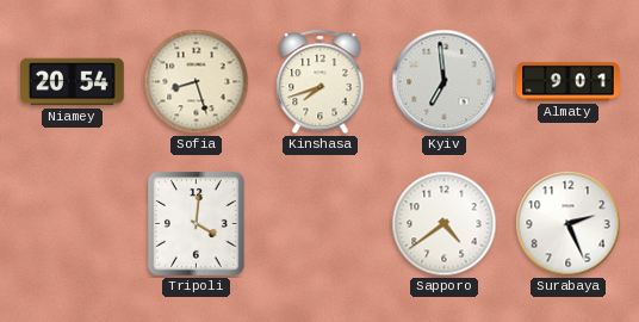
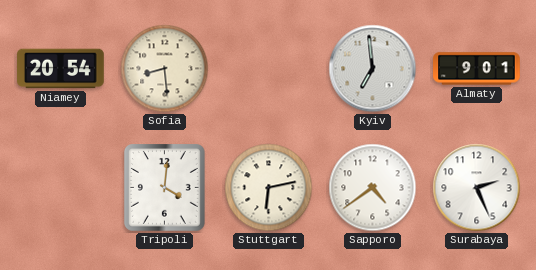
Sofia: 8:27 -> 8:29 (165, 69)
Kinshasa: 7:42 -> none (321, 82)
Stuttgart: none -> 6:13 (269, 188)
